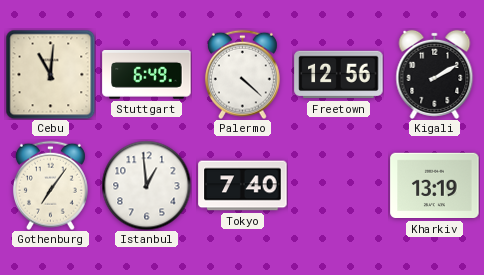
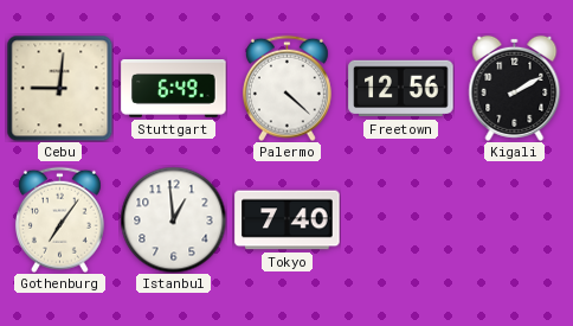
Cebu: 11:01 -> 9:01 (59, 88)
Kharkiv: 13:19 -> none (435, 186)
